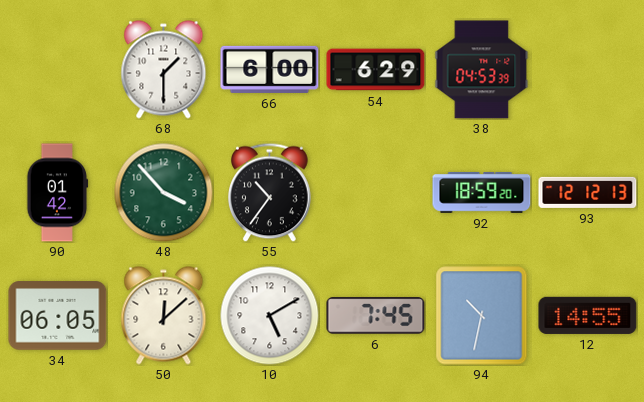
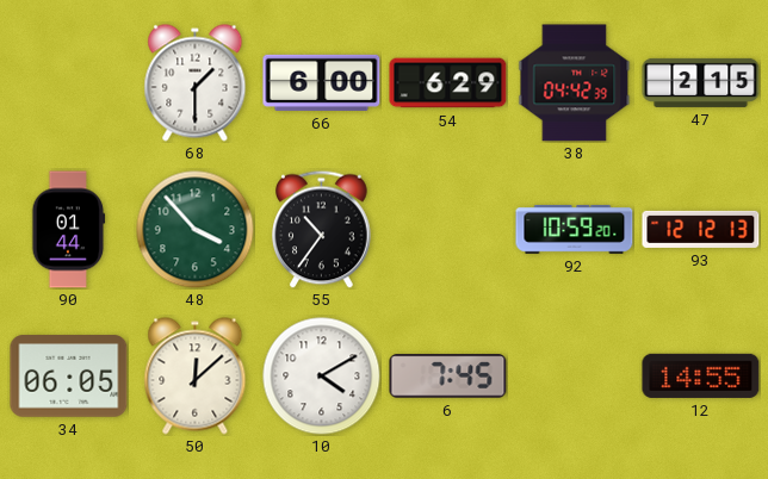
38: 04:53 -> 04:42 (575, 83)
47: none -> 2:15 (701, 82)
90: 01:42 -> 01:44 (69, 230)
92: 18:59 -> 10:59 (575, 229)
10: 5:10 -> 4:10 (322, 377)
94: 10:32 -> none (482, 316)
